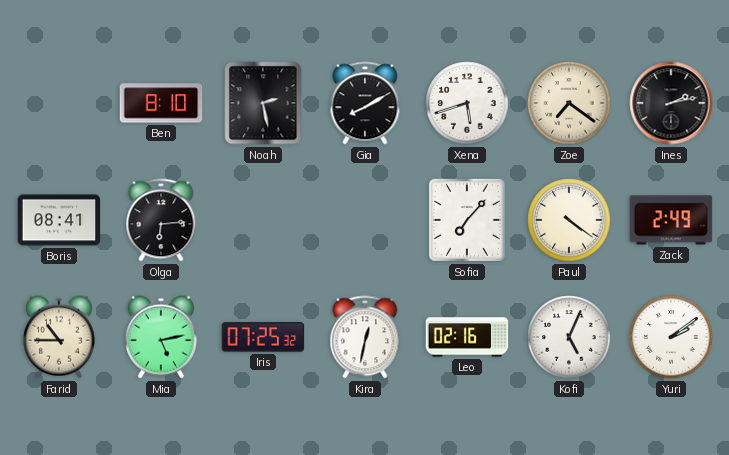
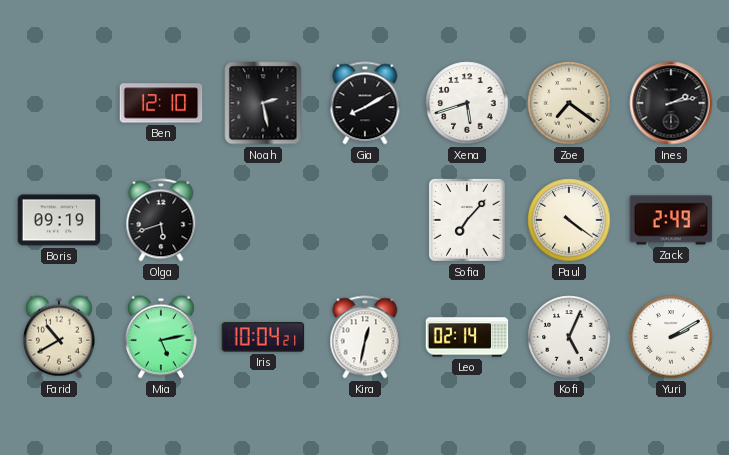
Ben: 8:10 -> 12:10 (161, 103)
Boris: 08:41 -> 09:19 (59, 220)
Olga: 6:14 -> 5:42 (161, 220)
Farid: 10:45 -> 10:40 (59, 337)
Iris: 07:25 -> 10:04 (263, 337)
Leo: 02:16 -> 02:14 (467, 337)
Yuri: 2:09 -> 2:10 (671, 337)
